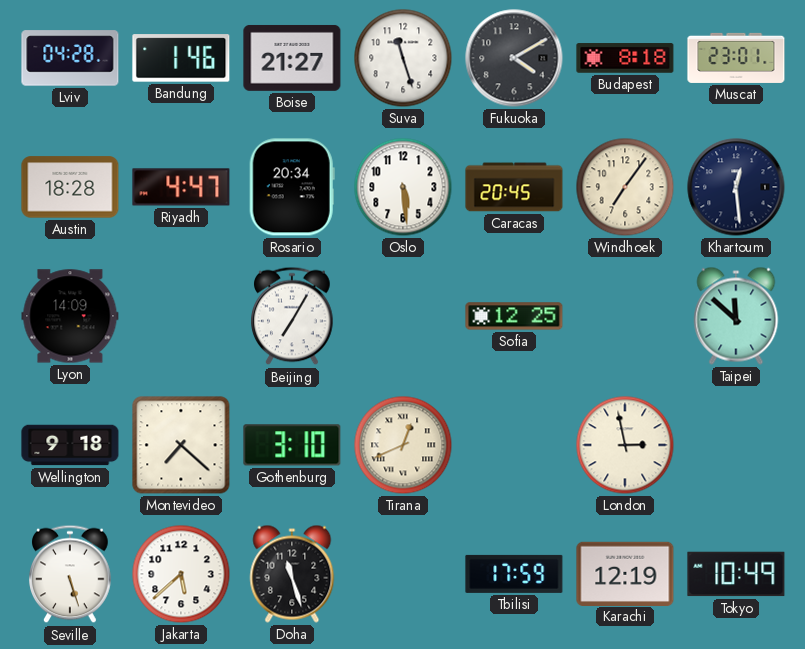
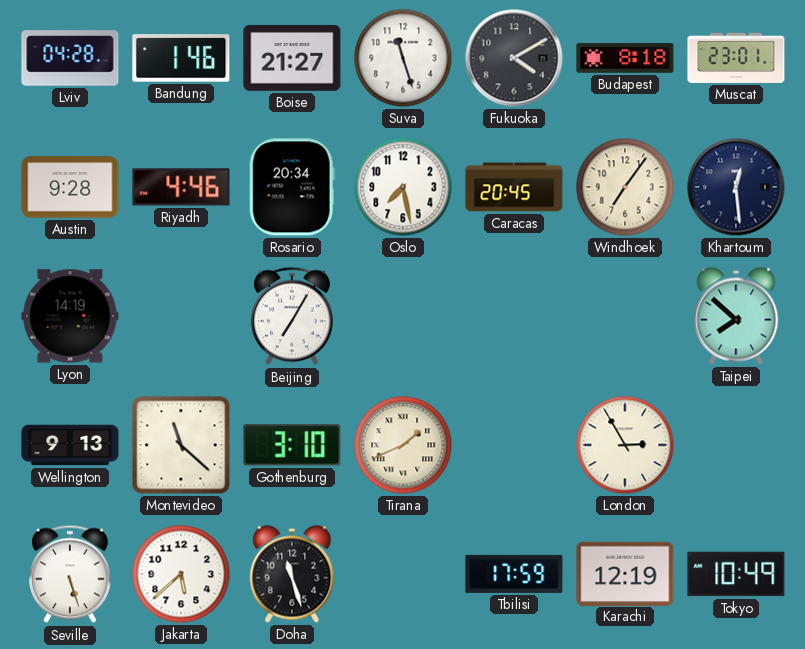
Austin: 18:28 -> 9:28 (70, 187)
Riyadh: 4:47 -> 4:46 (181, 187)
Oslo: 5:29 -> 7:28 (403, 187)
Lyon: 14:09 -> 14:19 (70, 316)
Sofia: 12:25 -> none (514, 316)
Taipei: 11:52 -> 7:52 (736, 316)
Wellington: 9:18 -> 9:13 (70, 445)
Montevideo: 7:22 -> 11:22 (181, 445)
Tirana: 12:41 -> 1:41 (403, 445)
London: 2:58 -> 2:55 (625, 445)
